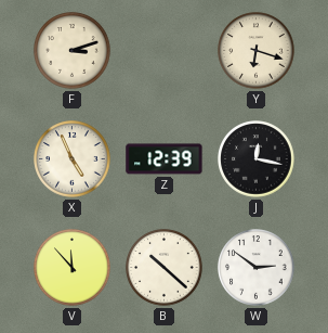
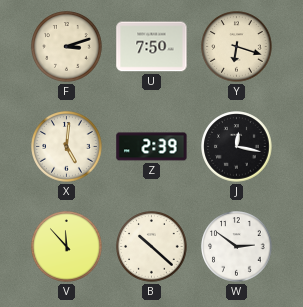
U: none -> 7:50 (152, 47)
X: 4:56 -> 5:01 (67, 147)
Z: 12:39 -> 2:39 (152, 147)
